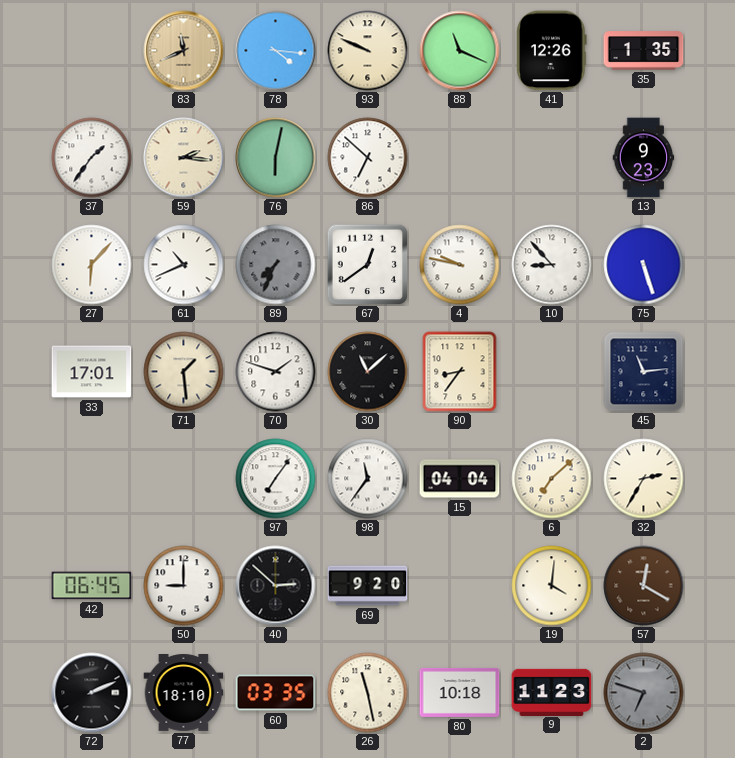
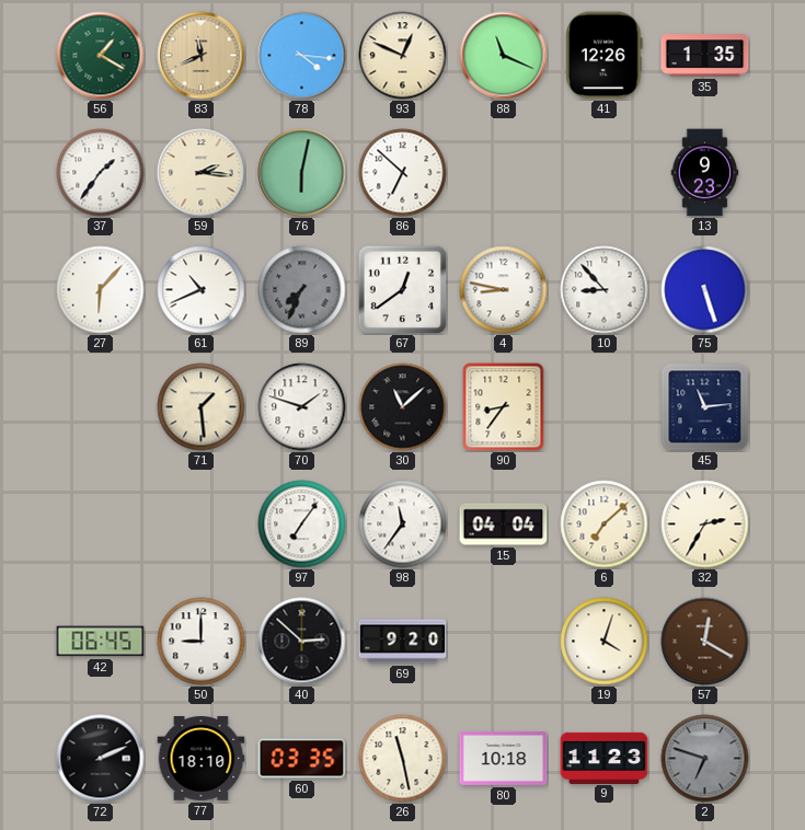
56: none -> 1:20 (101, 56)
93: 9:49 -> 12:49 (403, 56)
4: 9:47 -> 8:47 (504, 290)
33: 17:01 -> none (92, 372)
19: 4:01 -> 4:03 (605, 642)
